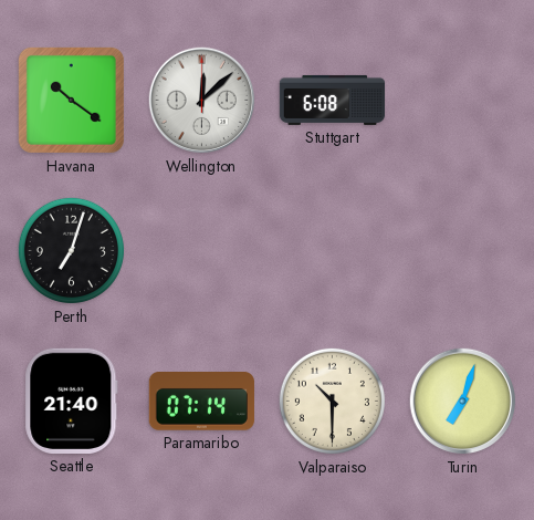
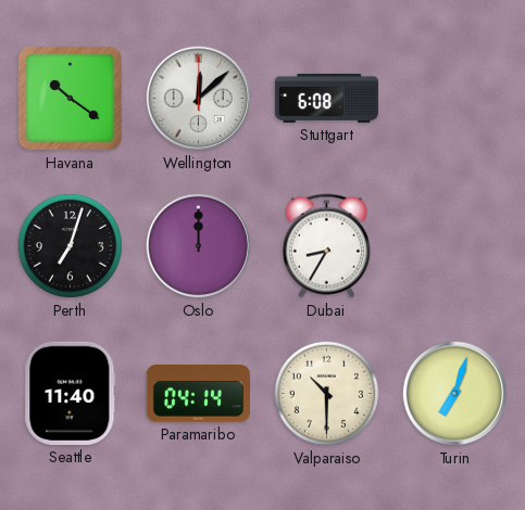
Oslo: none -> 12:00 (199, 246)
Dubai: none -> 8:35 (326, 246)
Seattle: 21:40 -> 11:40 (71, 393)
Paramaribo: 07:14 -> 04:14 (198, 394)
